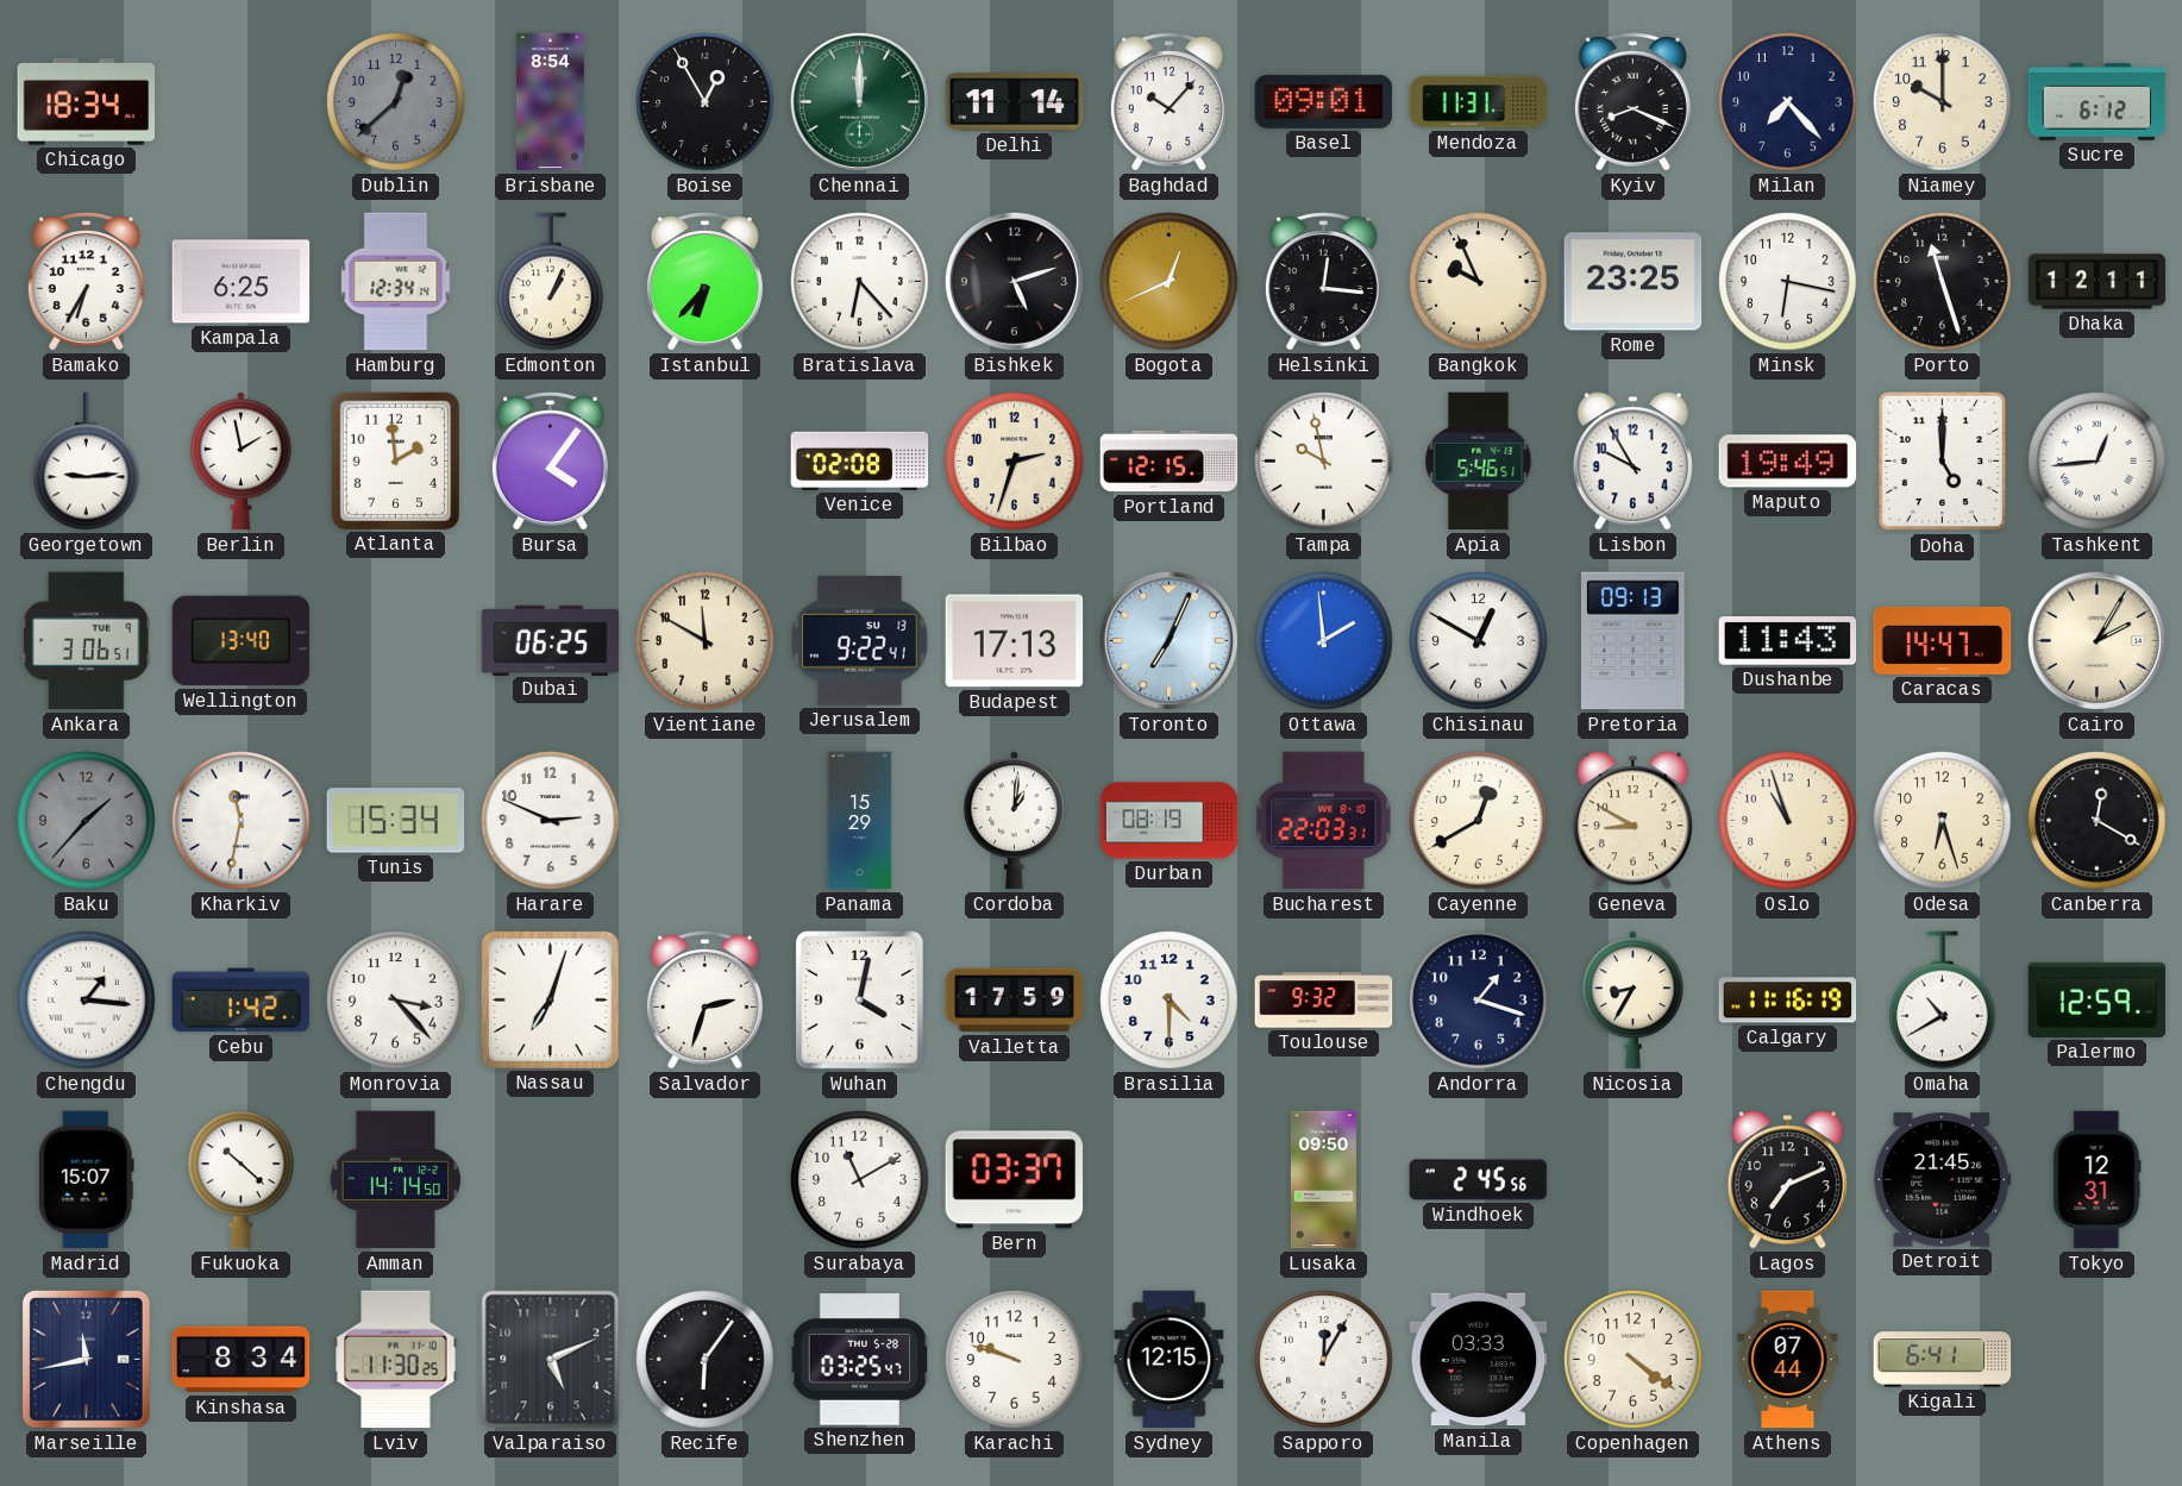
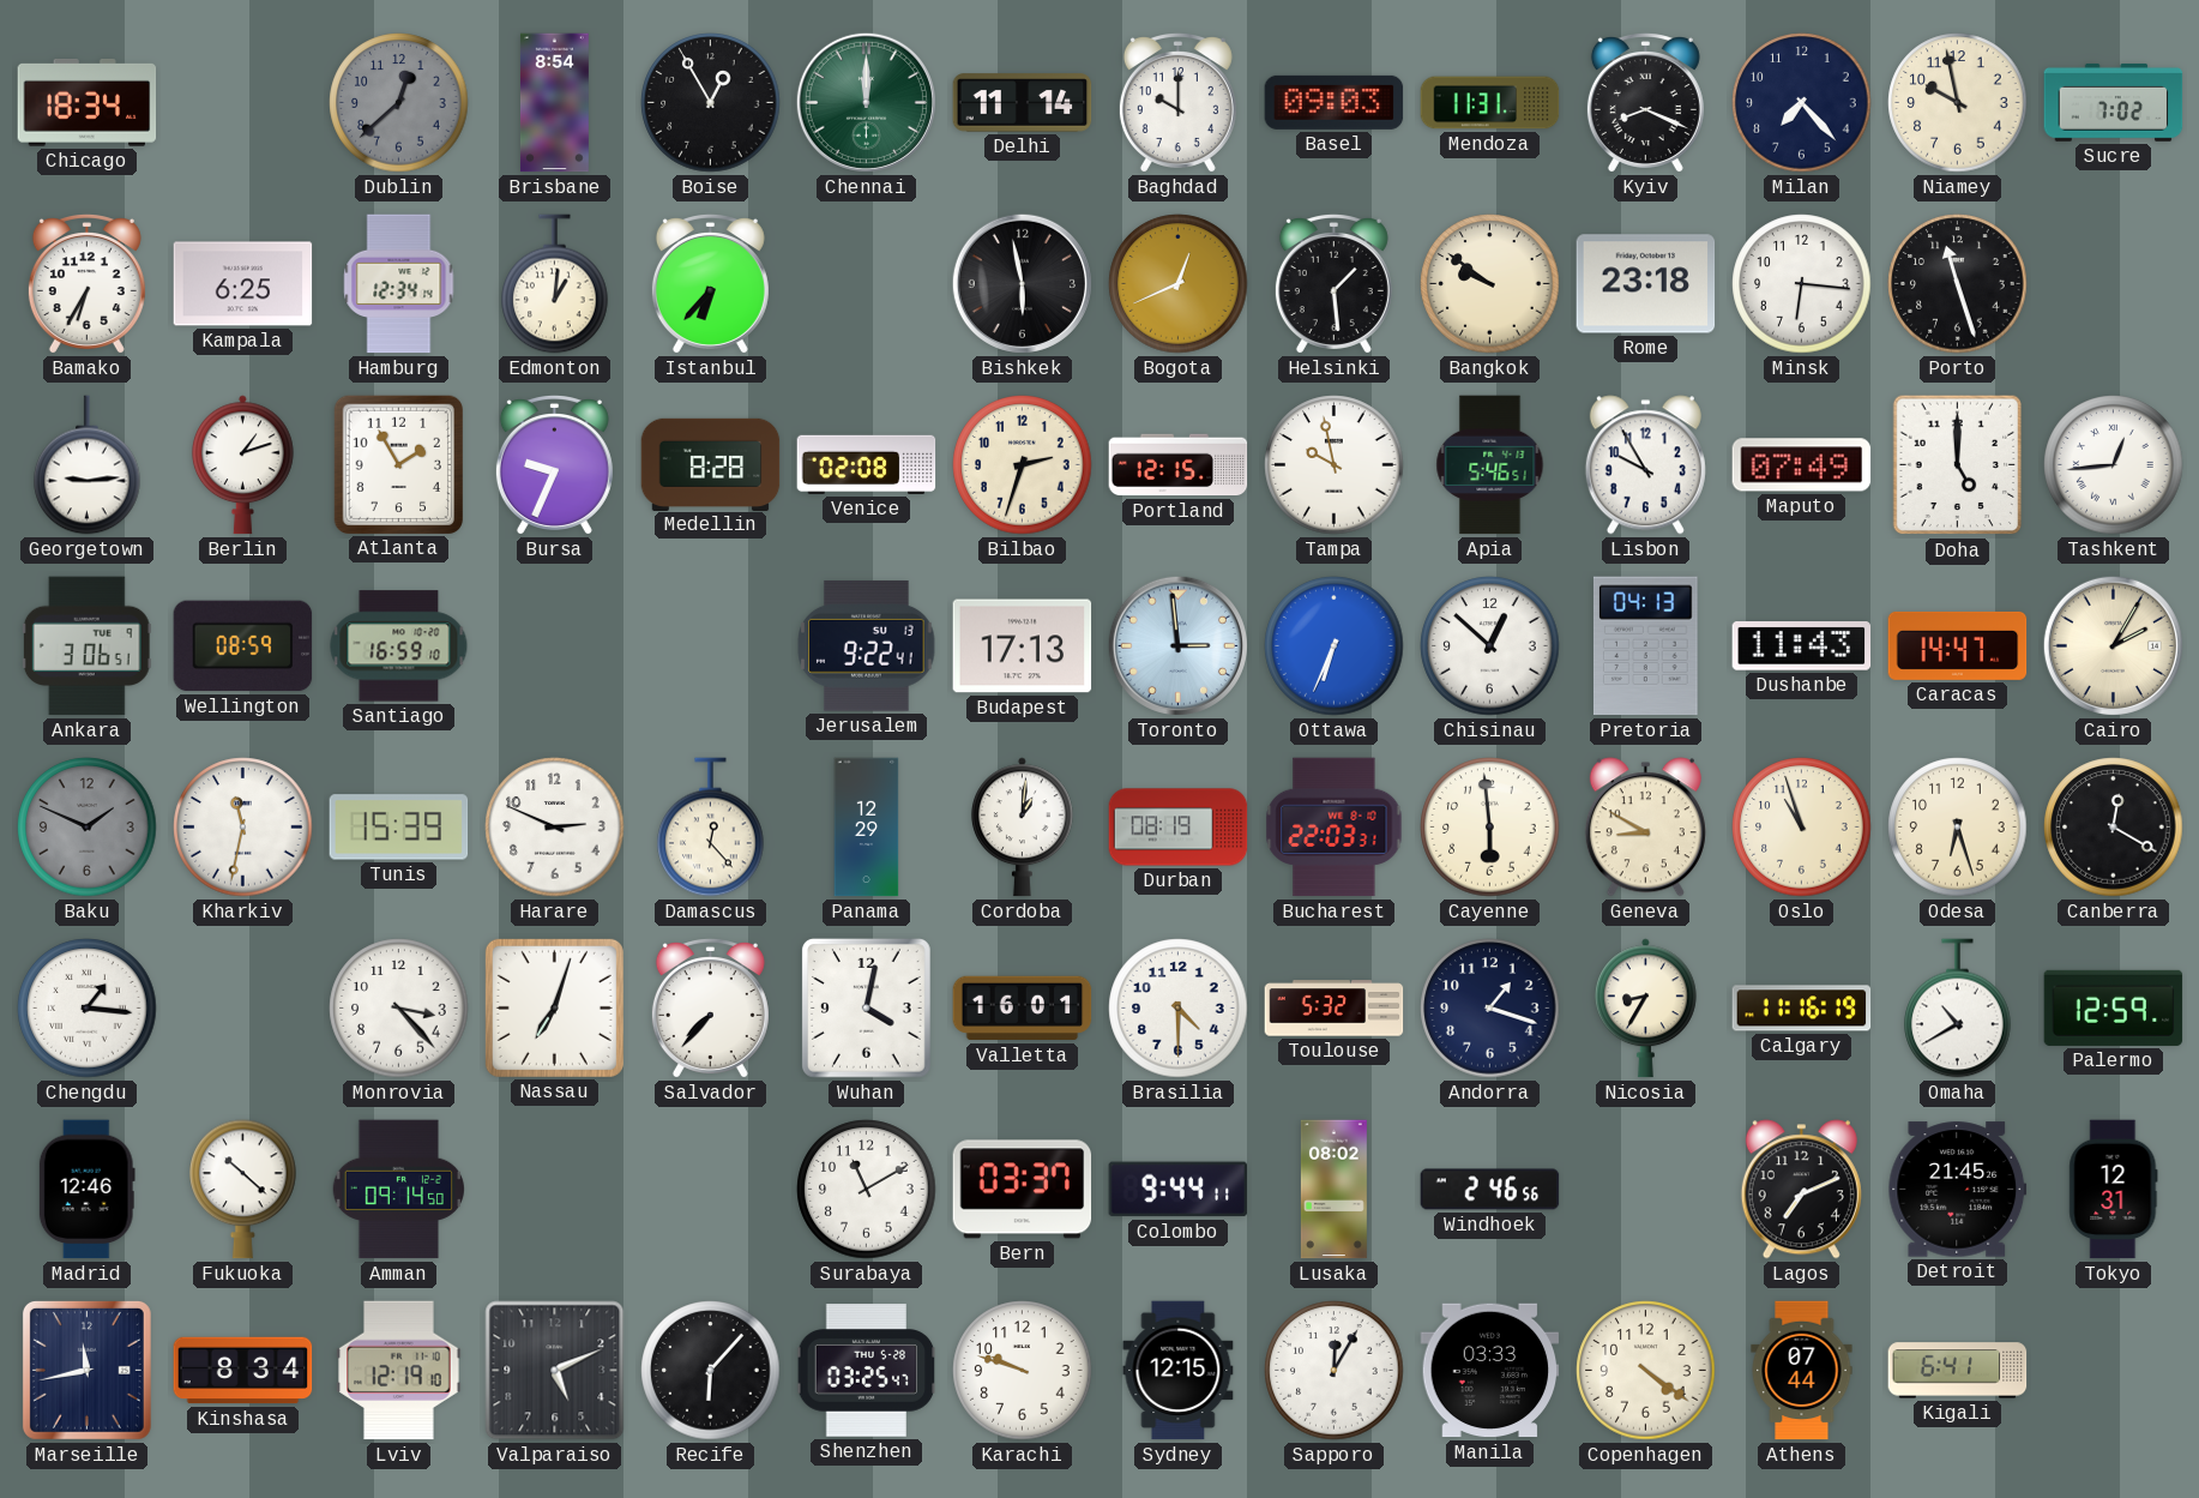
Baghdad: 10:07 -> 10:00 (1177, 103)
Basel: 09:01 -> 09:03 (1335, 102)
Niamey: 10:00 -> 9:58 (1958, 103)
Sucre: 6:12 -> 7:02 (2114, 103)
Edmonton: 1:04 -> 1:01 (555, 284)
Bratislava: 6:23 -> none (860, 282)
Bishkek: 5:12 -> 5:58 (1022, 283)
Helsinki: 12:16 -> 1:29 (1333, 284)
Bangkok: 9:56 -> 9:51 (1490, 284)
Rome: 23:25 -> 23:18 (1646, 284)
Minsk: 6:17 -> 6:16 (1802, 284)
Dhaka: 12:11 -> none (2098, 282)
Berlin: 1:58 -> 1:12 (242, 465)
Atlanta: 1:59 -> 1:55 (398, 464)
Bursa: 4:06 -> 9:34 (554, 465)
Medellin: none -> 8:28 (711, 464)
Maputo: 19:49 -> 07:49 (1802, 465)
Wellington: 13:40 -> 08:59 (243, 646)
Santiago: none -> 16:59 (399, 646)
Dubai: 06:25 -> none (551, 640)
Vientiane: 11:50 -> none (706, 641)
Toronto: 7:04 -> 2:59 (1177, 645)
Ottawa: 1:59 -> 6:34 (1335, 646)
Chisinau: 12:50 -> 12:52 (1490, 646)
Pretoria: 09:13 -> 04:13 (1645, 646)
Baku: 1:37 -> 1:49 (88, 828)
Tunis: 15:34 -> 15:39 (399, 828)
Damascus: none -> 12:23 (711, 828)
Panama: 15:29 -> 12:29 (867, 828)
Cayenne: 12:40 -> 5:59 (1490, 828)
Cebu: 1:42 -> none (242, 1001)
Salvador: 2:33 -> 7:37 (710, 1009)
Valletta: 17:59 -> 16:01 (1023, 1009)
Toulouse: 9:32 -> 5:32 (1335, 1009)
Madrid: 15:07 -> 12:46 (86, 1190)
Amman: 14:14 -> 09:14 (398, 1190)
Colombo: none -> 9:44 (1179, 1190)
Lusaka: 09:50 -> 08:02 (1333, 1190)
Windhoek: 2:45 -> 2:46 (1490, 1190)
Lviv: 11:30 -> 12:19 (399, 1371)
Recife: 6:06 -> 6:07 (711, 1371)
